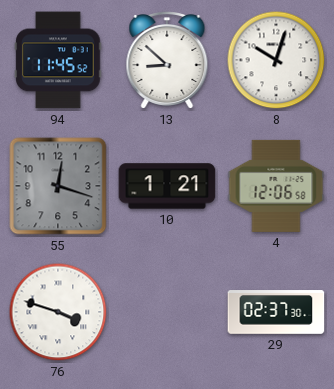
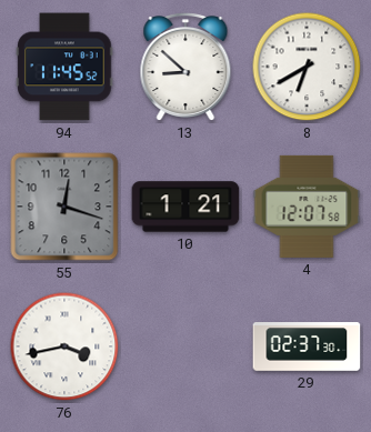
8: 10:03 -> 6:40 (307, 67)
4: 12:06 -> 12:07 (307, 207)
76: 3:48 -> 3:43 (64, 346)
